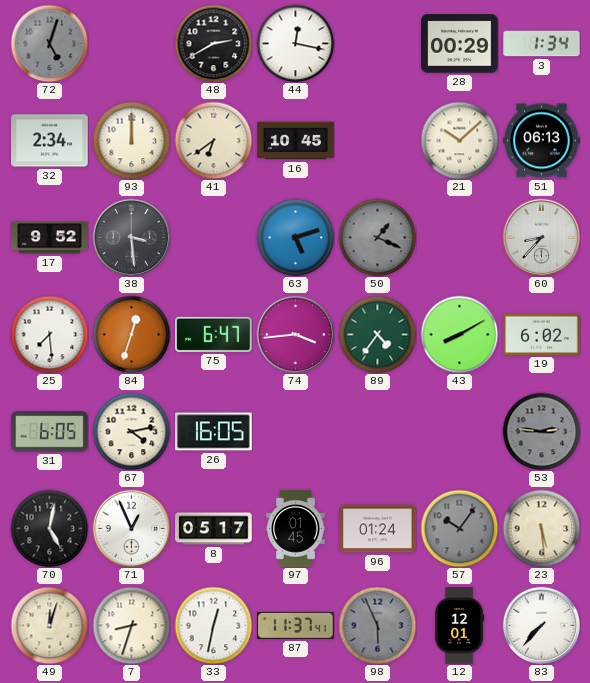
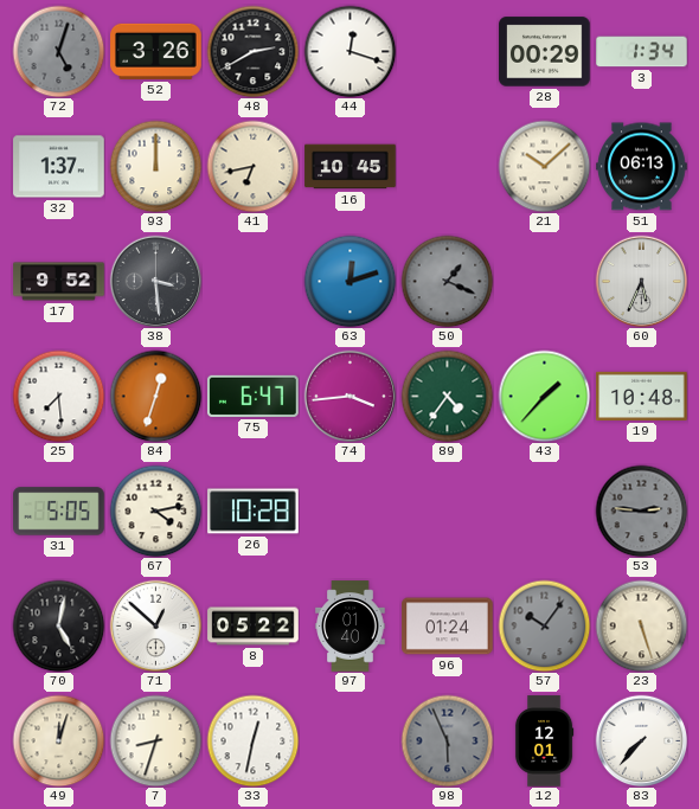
52: none -> 3:26 (156, 51)
44: 12:17 -> 12:18 (349, 51)
32: 2:34 -> 1:37 (59, 167)
41: 6:39 -> 6:43 (252, 166)
63: 5:12 -> 12:12 (349, 281)
60: 8:37 -> 5:34 (641, 281)
43: 8:10 -> 1:37 (544, 396)
19: 6:02 -> 10:48 (642, 396)
31: 6:05 -> 5:05 (59, 512)
26: 16:05 -> 10:28 (254, 512)
71: 12:56 -> 12:52 (155, 625)
8: 05:17 -> 05:22 (254, 627)
97: 01:45 -> 01:40 (351, 627)
23: 5:29 -> 5:27 (641, 625)
87: 11:37 -> none (296, 625)
